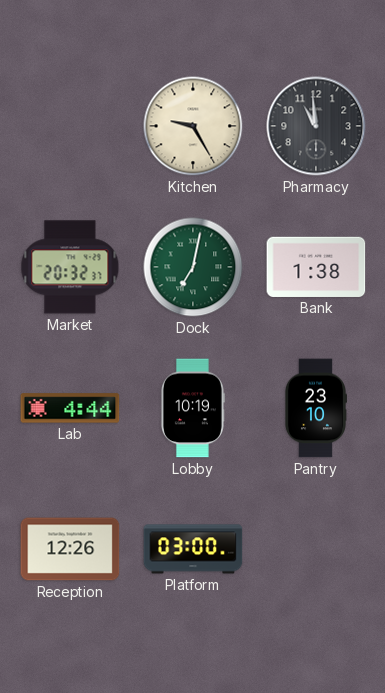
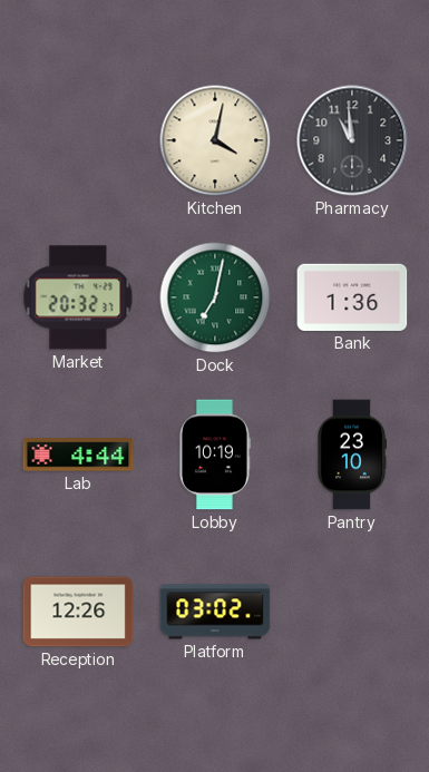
Kitchen: 9:25 -> 4:02 (215, 140)
Bank: 1:38 -> 1:36 (352, 297)
Platform: 03:00 -> 03:02 (215, 612)
